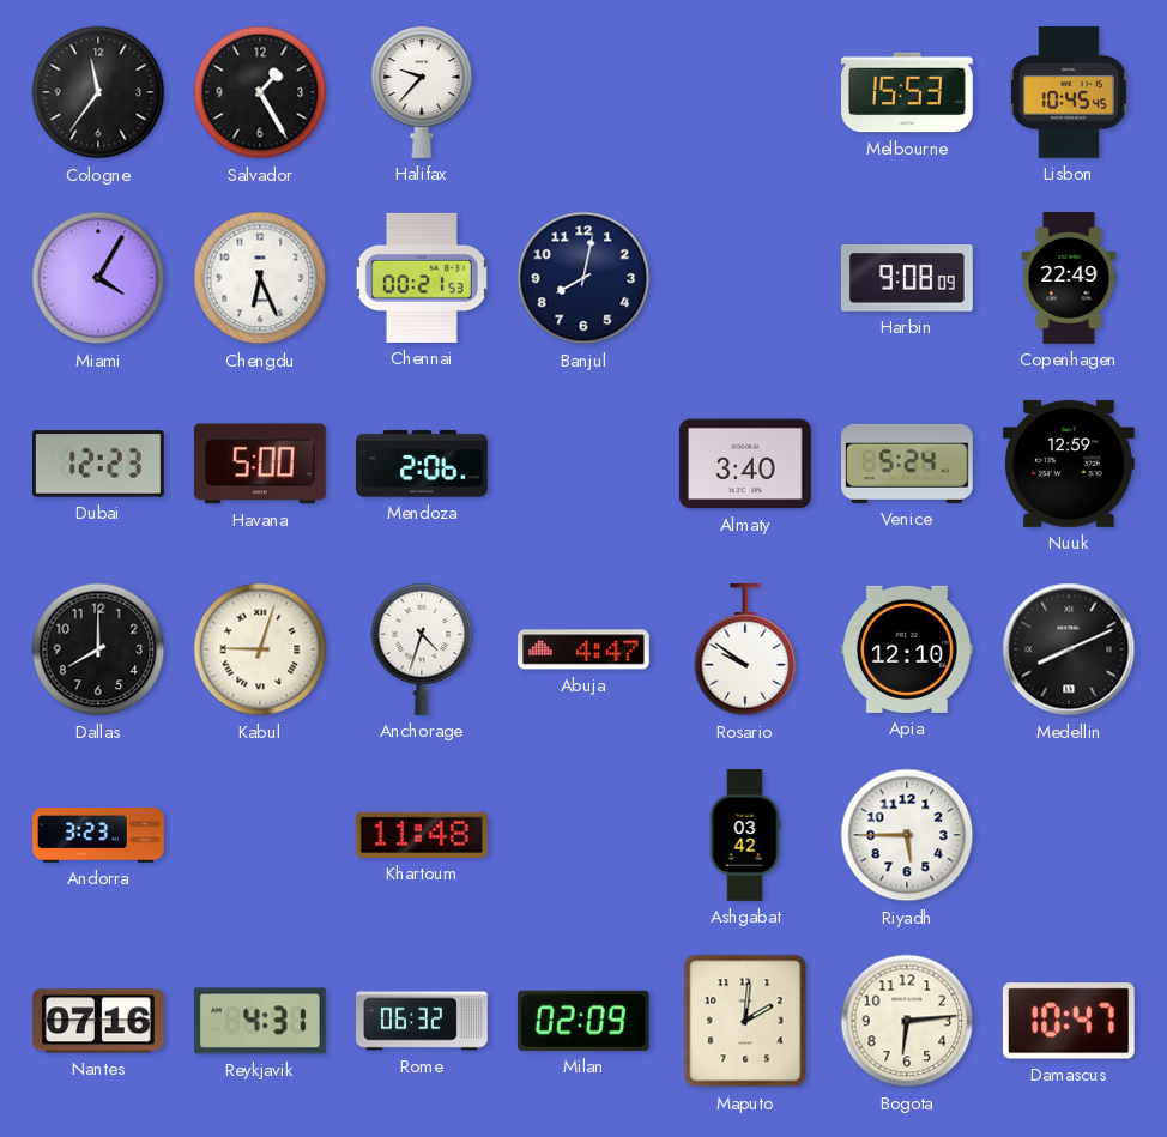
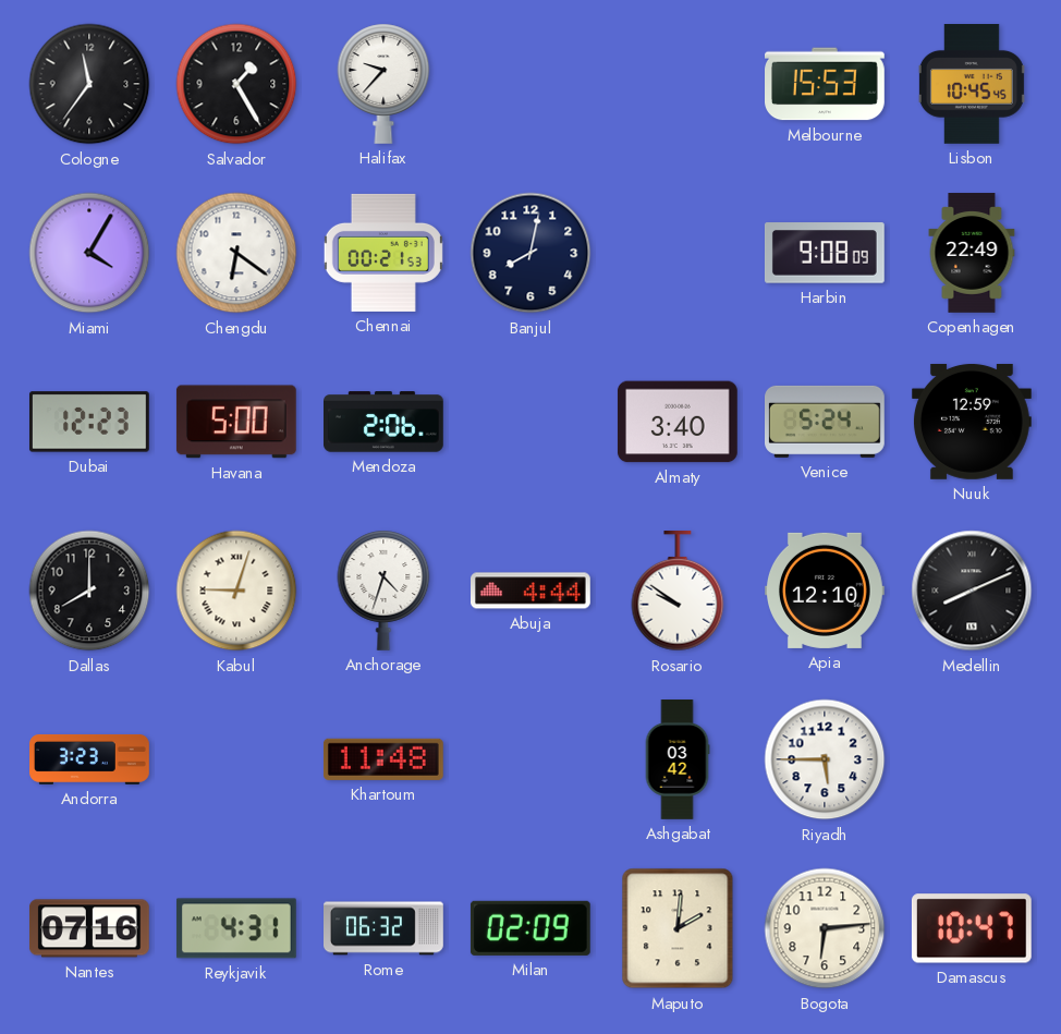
Chengdu: 6:26 -> 6:21 (236, 253)
Abuja: 4:47 -> 4:44 (532, 591)
